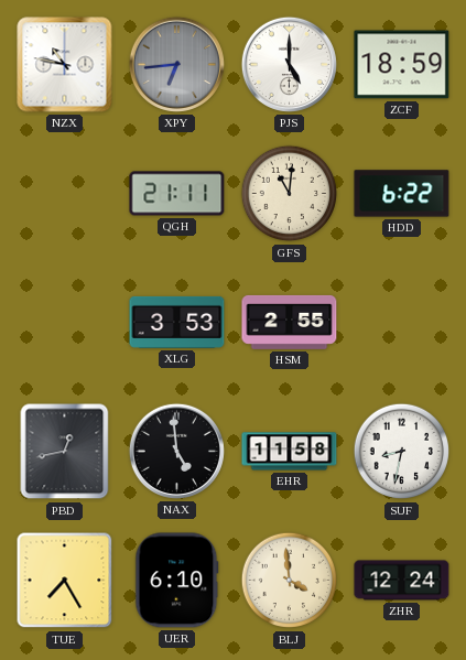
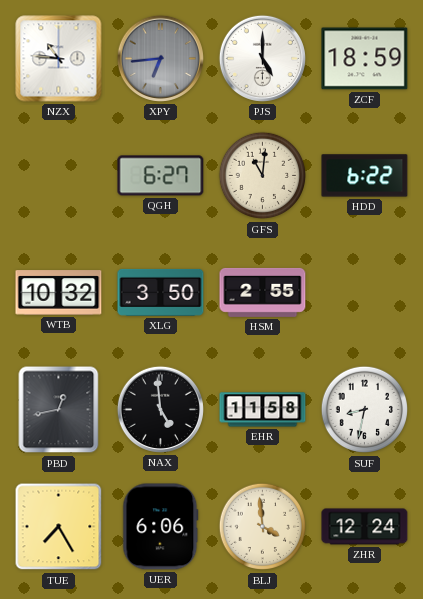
NZX: 10:47 -> 10:46 (59, 59)
QGH: 21:11 -> 6:27 (161, 176)
WTB: none -> 10:32 (59, 293)
XLG: 3:53 -> 3:50 (161, 292)
UER: 6:10 -> 6:06 (161, 527)
